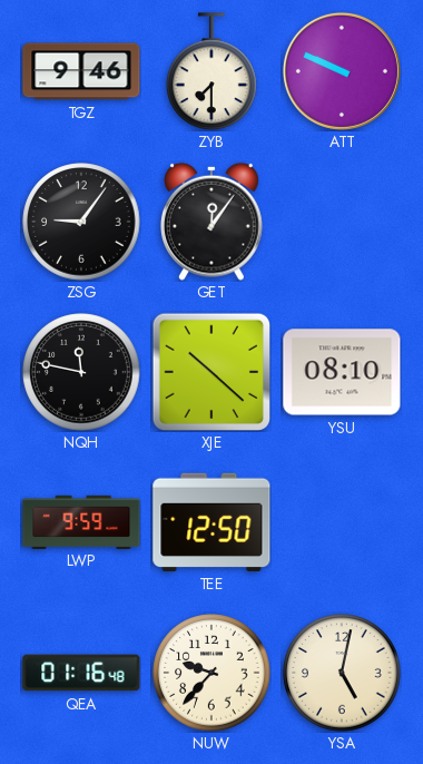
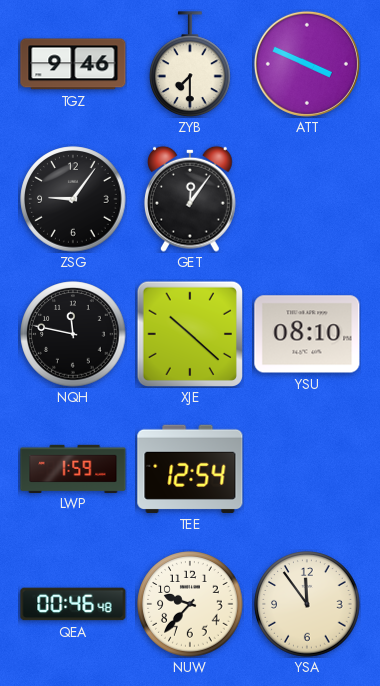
ATT: 9:49 -> 3:49 (307, 64)
LWP: 9:59 -> 1:59 (73, 468)
TEE: 12:50 -> 12:54 (190, 469)
QEA: 01:16 -> 00:46 (73, 604)
YSA: 5:02 -> 11:54 (307, 604)
